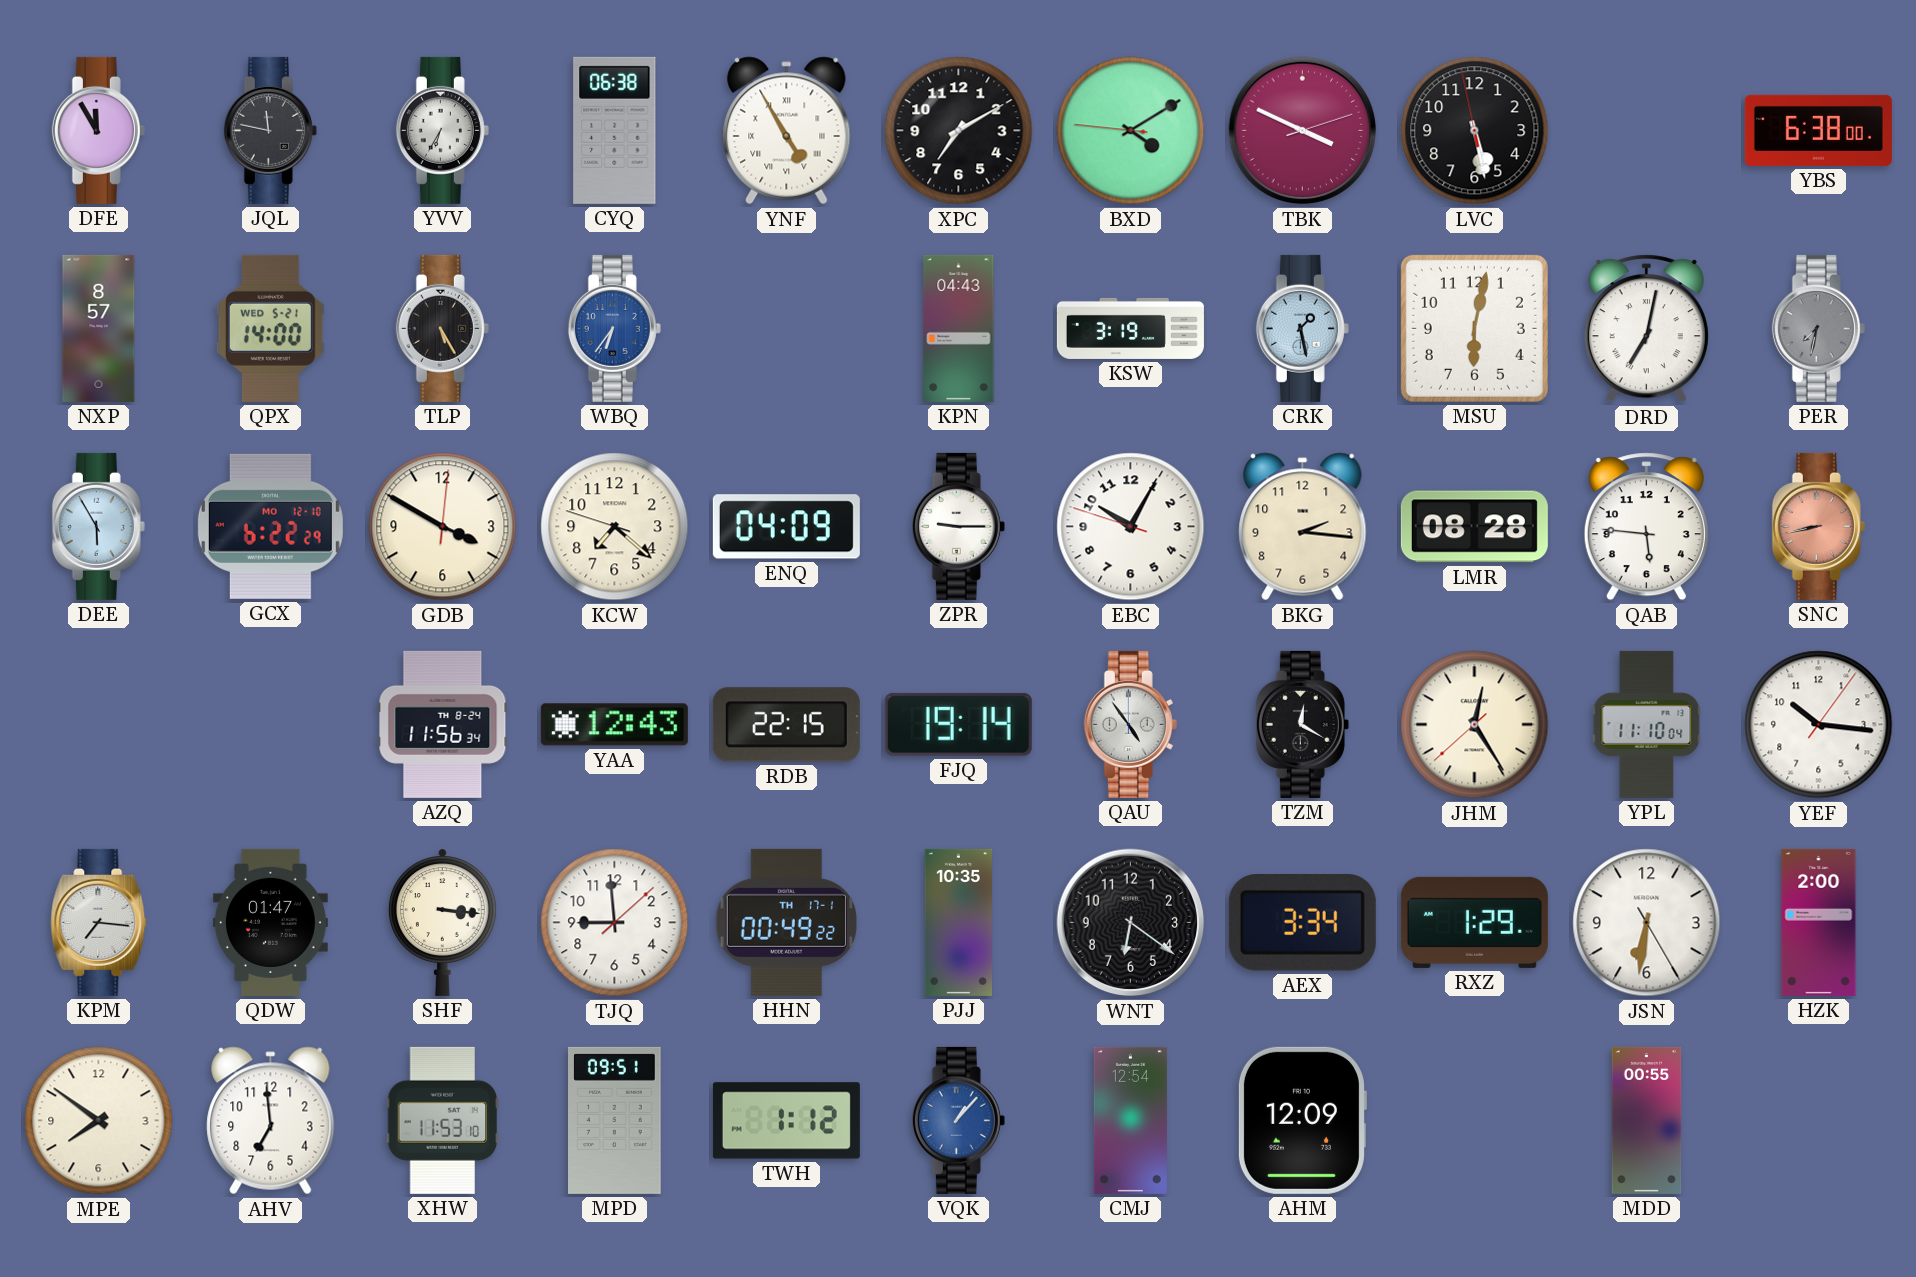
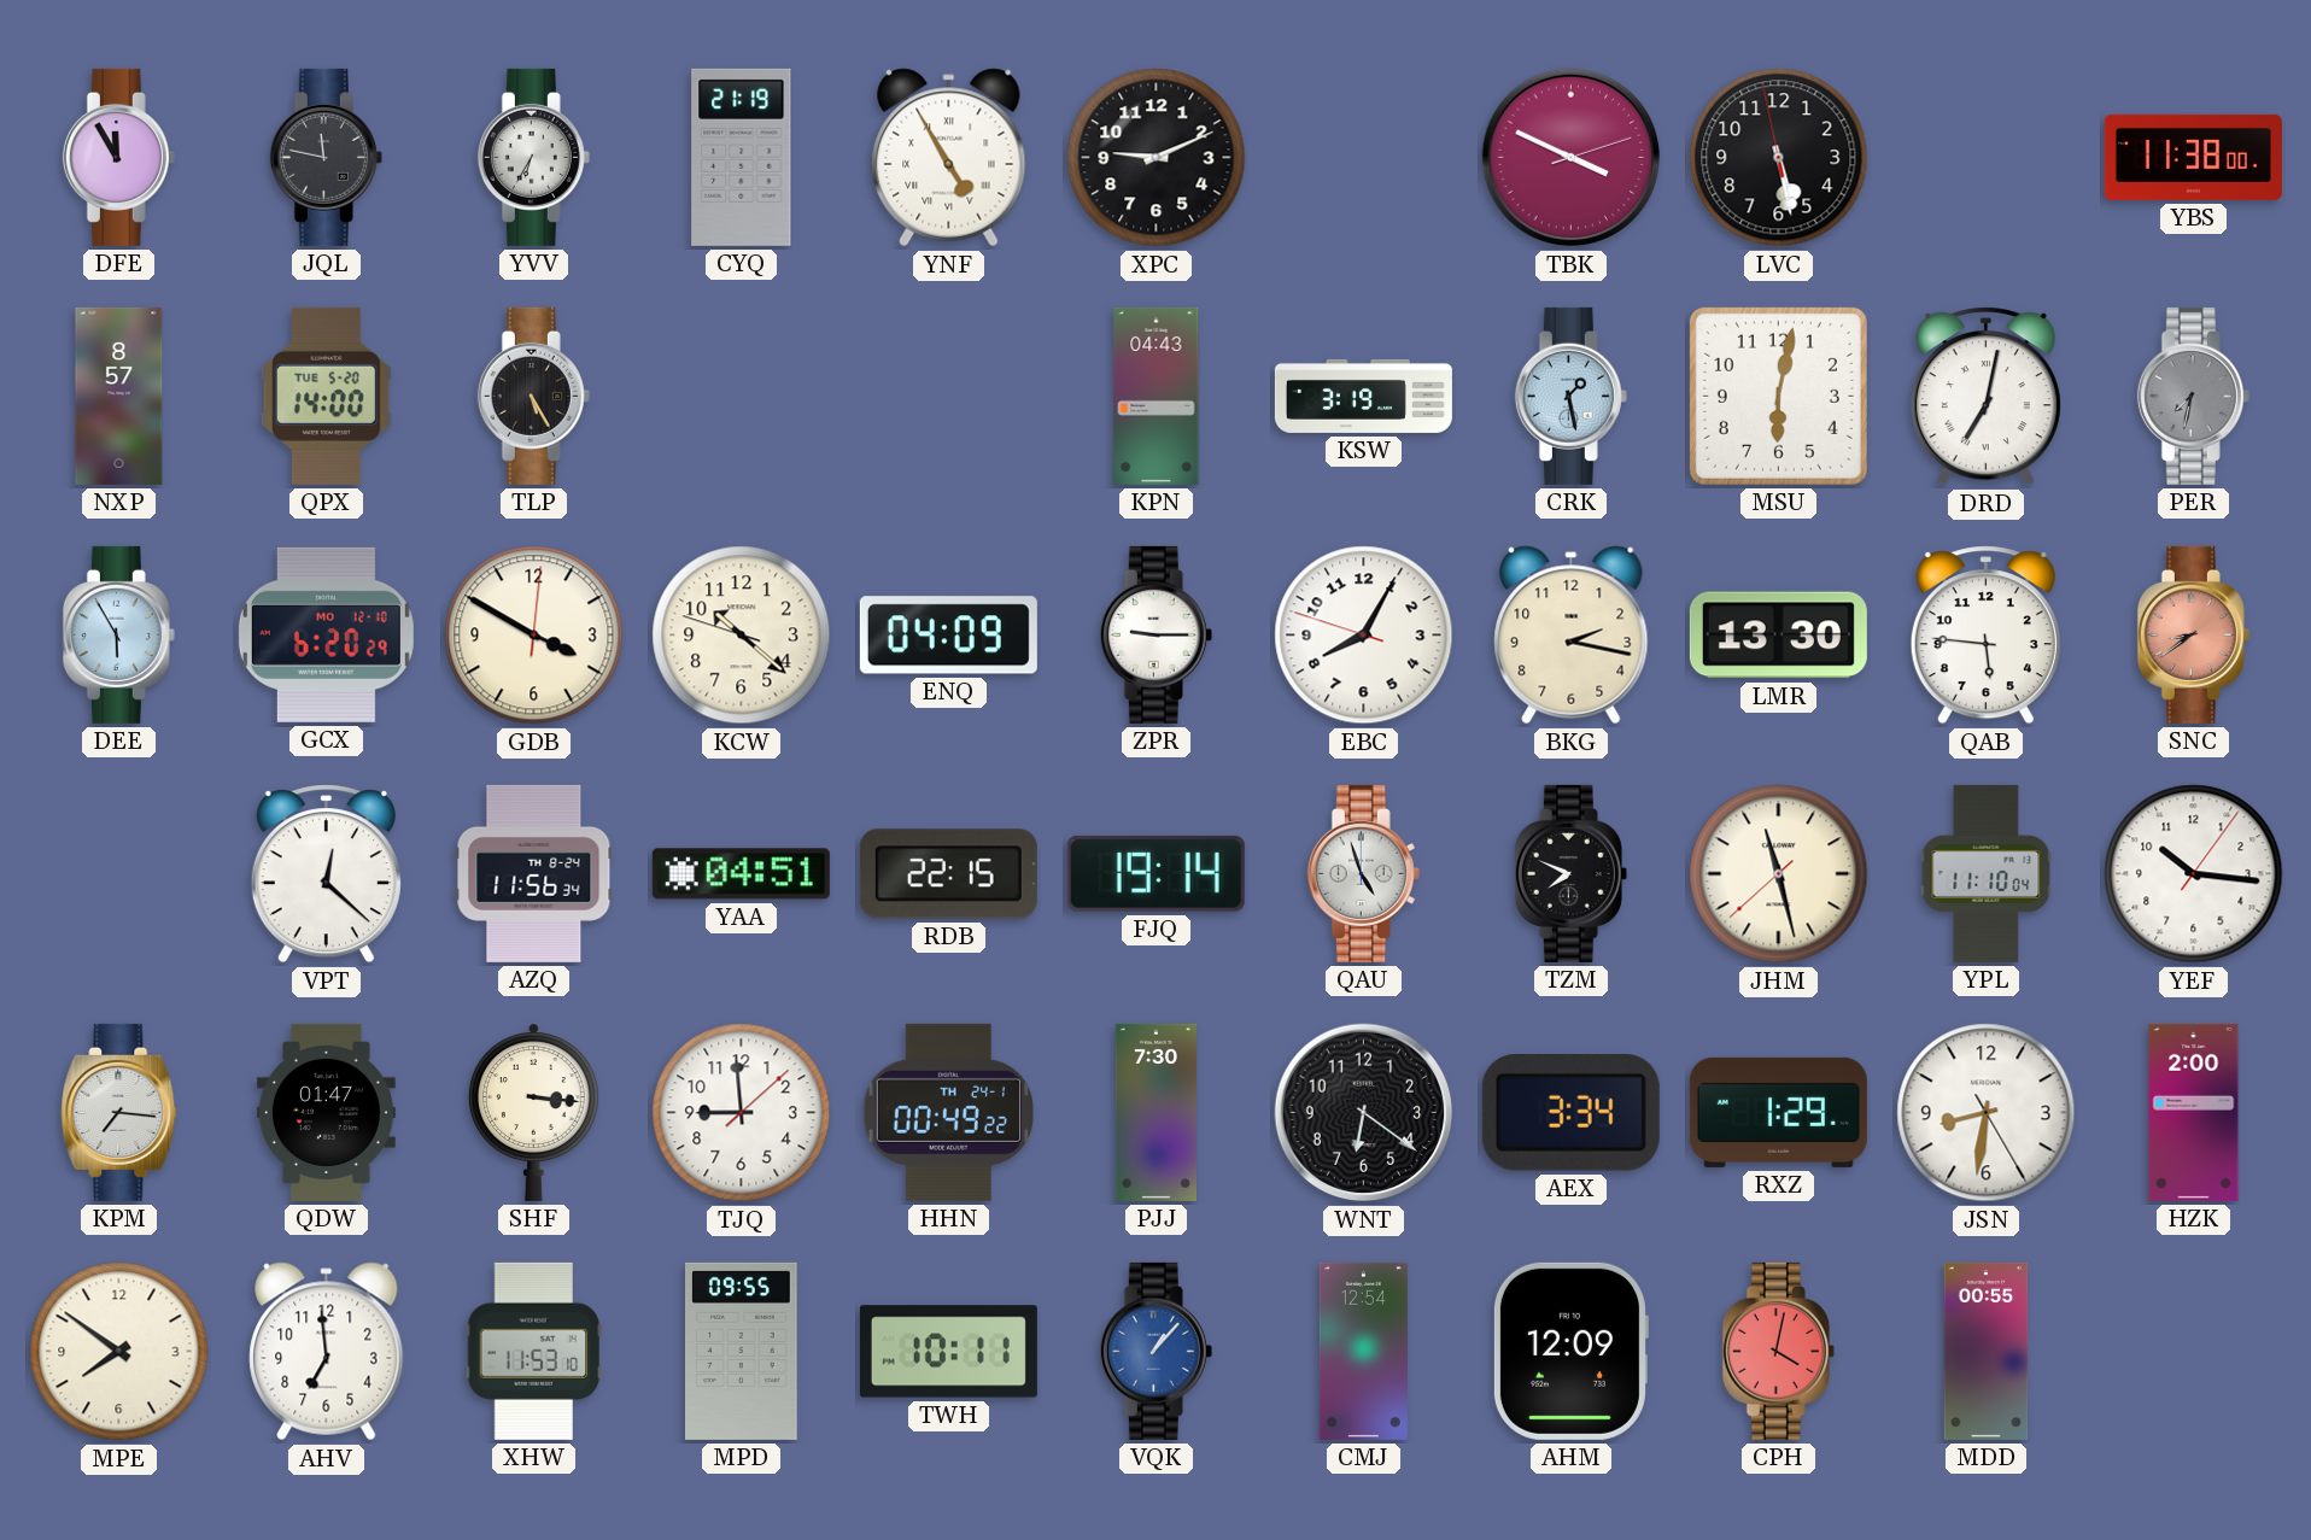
CYQ: 06:38 -> 21:19 (742, 157)
XPC: 7:10 -> 9:11 (1157, 158)
BXD: 4:09 -> none (1131, 131)
YBS: 6:38 -> 11:38 (2193, 157)
QPX date: WED 5-21 -> TUE 5-20 (326, 396)
WBQ: 6:36 -> none (614, 328)
GCX: 6:22 -> 6:20 (326, 634)
KCW: 7:21 -> 10:21 (742, 636)
EBC: 10:04 -> 8:04 (1364, 636)
BKG: 2:16 -> 2:17 (1572, 636)
LMR: 08:28 -> 13:30 (1778, 636)
SNC: 8:43 -> 8:39 (2193, 634)
VPT: none -> 12:22 (326, 874)
YAA: 12:43 -> 04:51 (741, 874)
QAU: 4:54 -> 4:57 (1363, 873)
TZM: 12:20 -> 7:49 (1570, 873)
JHM: 12:24 -> 11:27 (1779, 874)
HHN date: TH 17-1 -> TH 24-1 (948, 1112)
PJJ: 10:35 -> 7:30 (1155, 1112)
JSN: 6:31 -> 8:31 (1987, 1113)
MPD: 09:51 -> 09:55 (742, 1351)
TWH: 1:12 -> 10:11 (948, 1352)
CPH: none -> 4:02 (1778, 1351)
